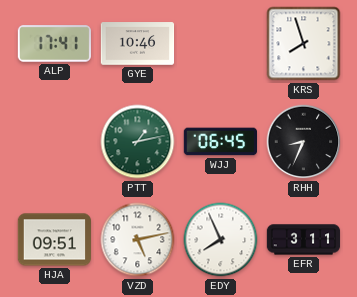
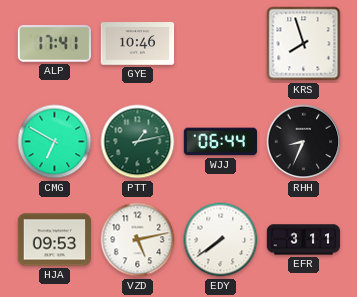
CMG: none -> 6:50 (55, 142)
WJJ: 06:45 -> 06:44 (220, 142)
HJA: 09:51 -> 09:53 (54, 240)
EDY: 7:56 -> 7:39 (221, 240)
